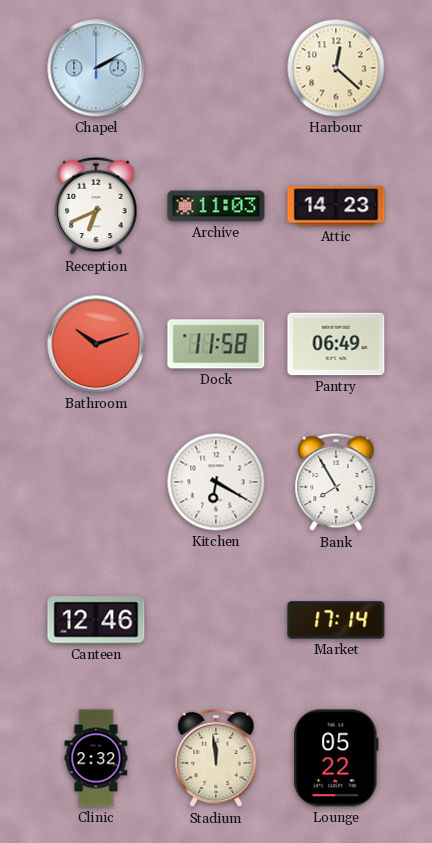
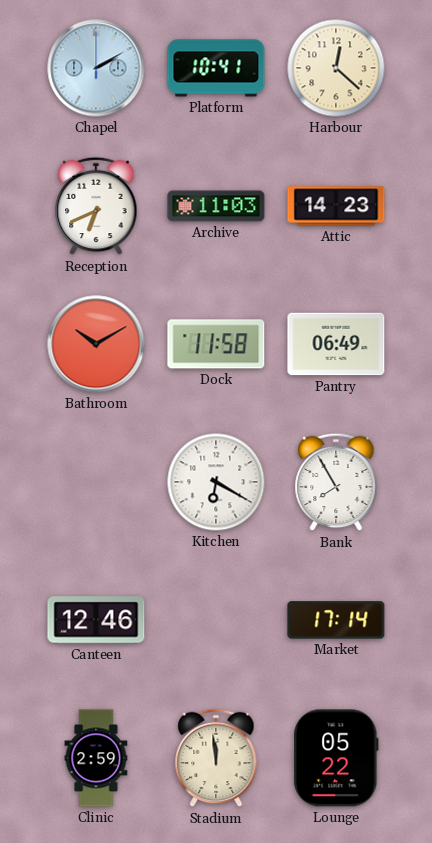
Platform: none -> 10:41 (216, 68)
Bathroom: 10:12 -> 10:10 (96, 344)
Clinic: 2:32 -> 2:59 (96, 758)
